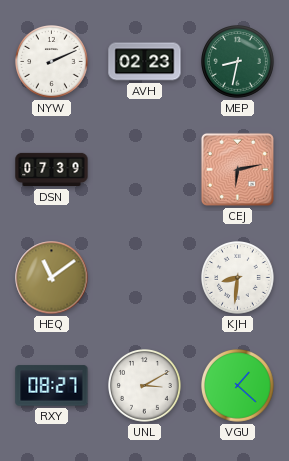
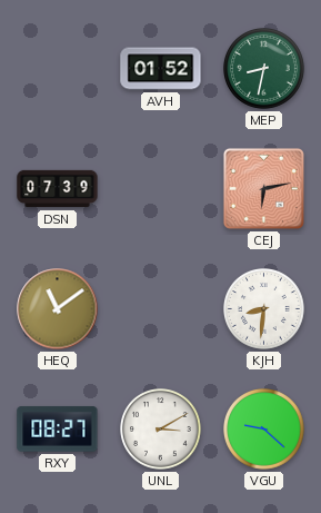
NYW: 2:11 -> none (52, 62)
AVH: 02:23 -> 01:52 (161, 69)
VGU: 1:22 -> 9:22 (264, 430)
